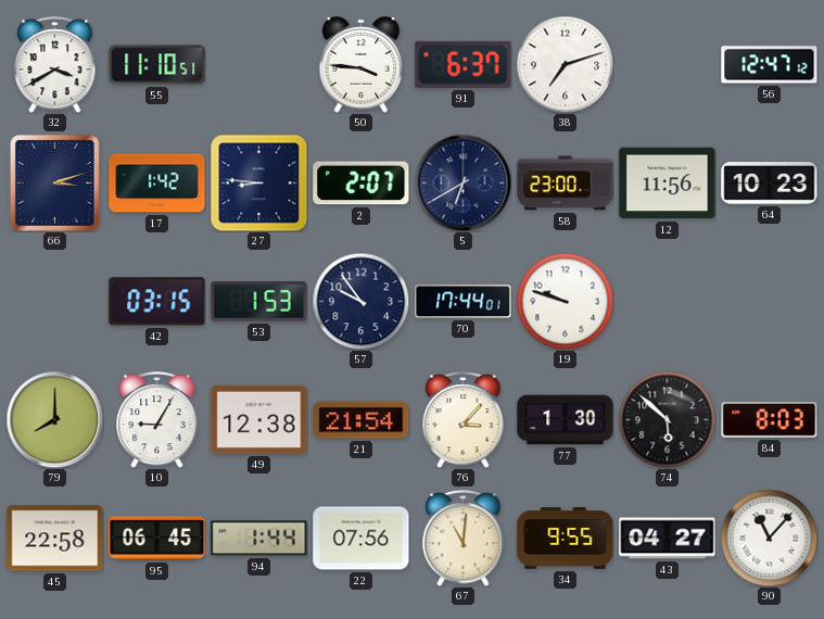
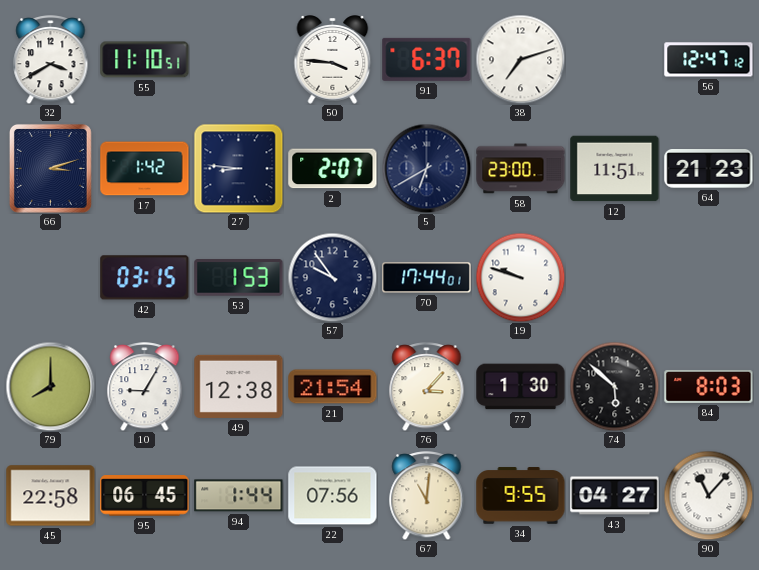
12: 11:56 -> 11:51 (615, 169)
64: 10:23 -> 21:23 (709, 169)
